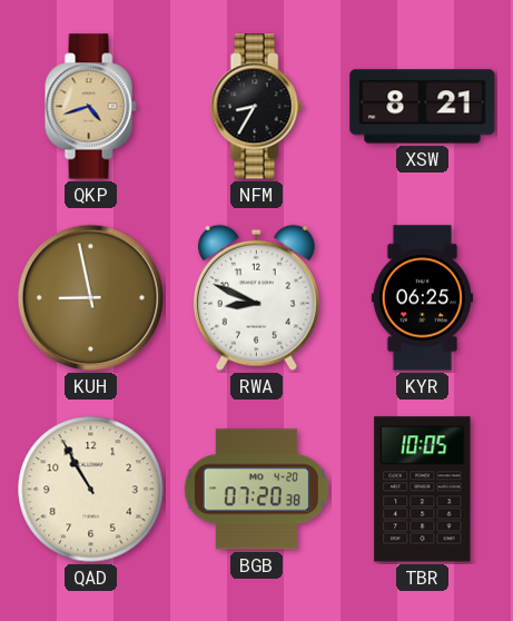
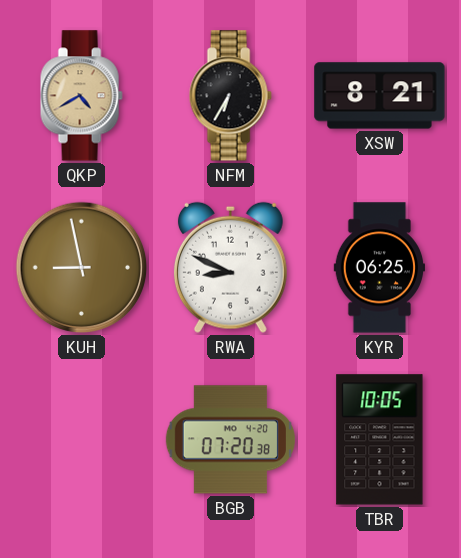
QKP: 4:42 -> 4:40 (81, 96)
NFM: 8:35 -> 6:35 (230, 96)
QAD: 10:55 -> none (91, 490)
